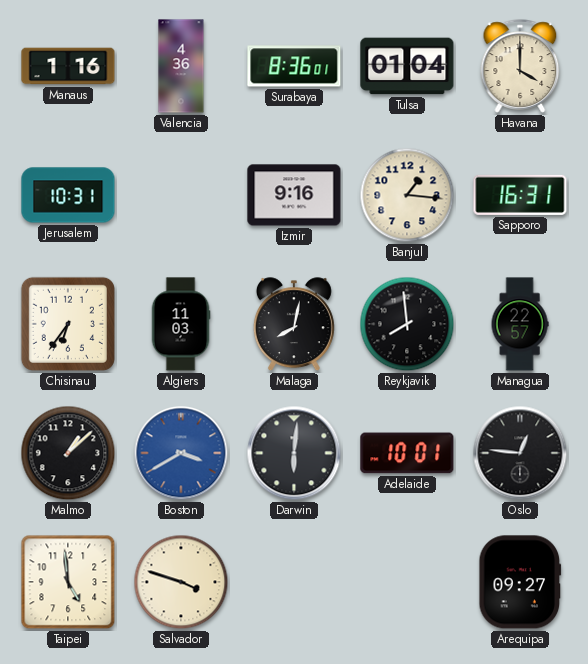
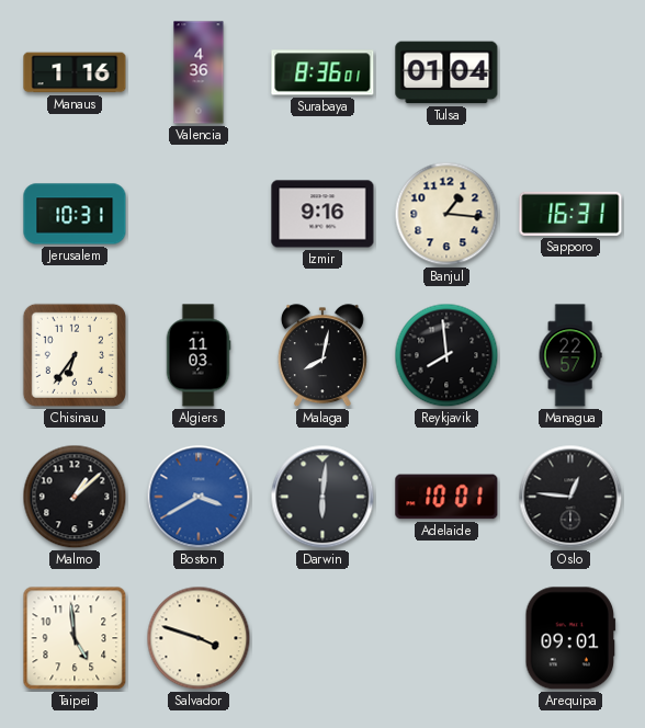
Havana: 4:00 -> none (520, 66)
Arequipa: 09:27 -> 09:01 (570, 638)
